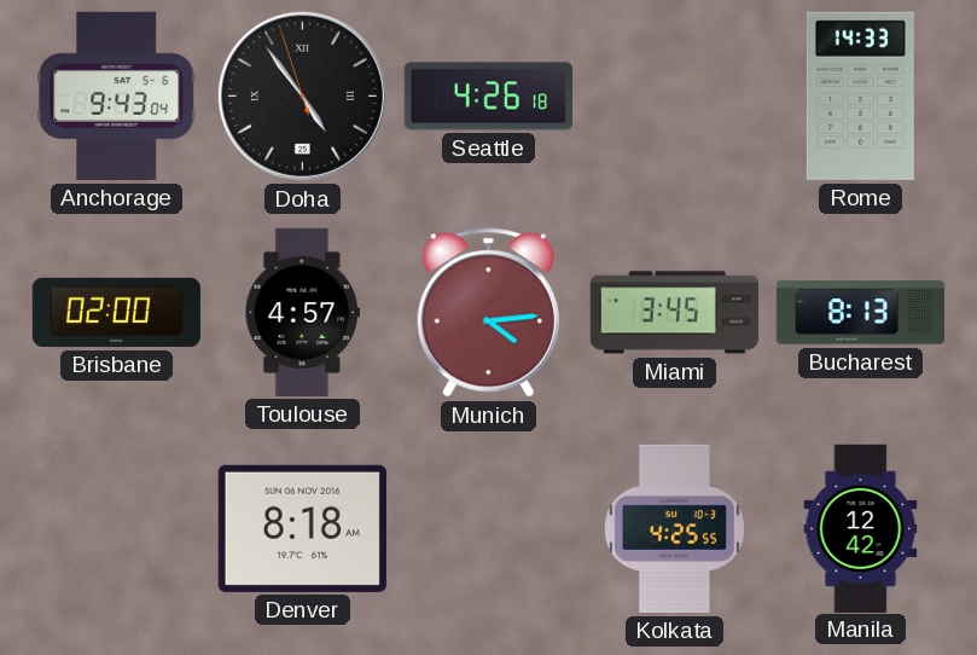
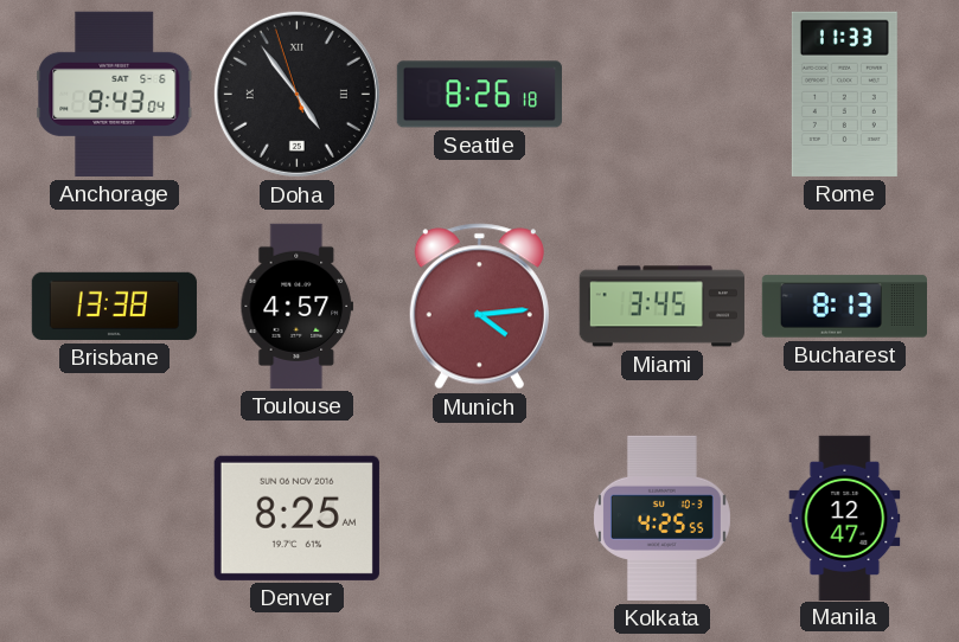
Seattle: 4:26 -> 8:26 (479, 95)
Rome: 14:33 -> 11:33 (844, 94)
Brisbane: 02:00 -> 13:38 (114, 306)
Denver: 8:18 -> 8:25 (296, 518)
Manila: 12:42 -> 12:47 (845, 518)
